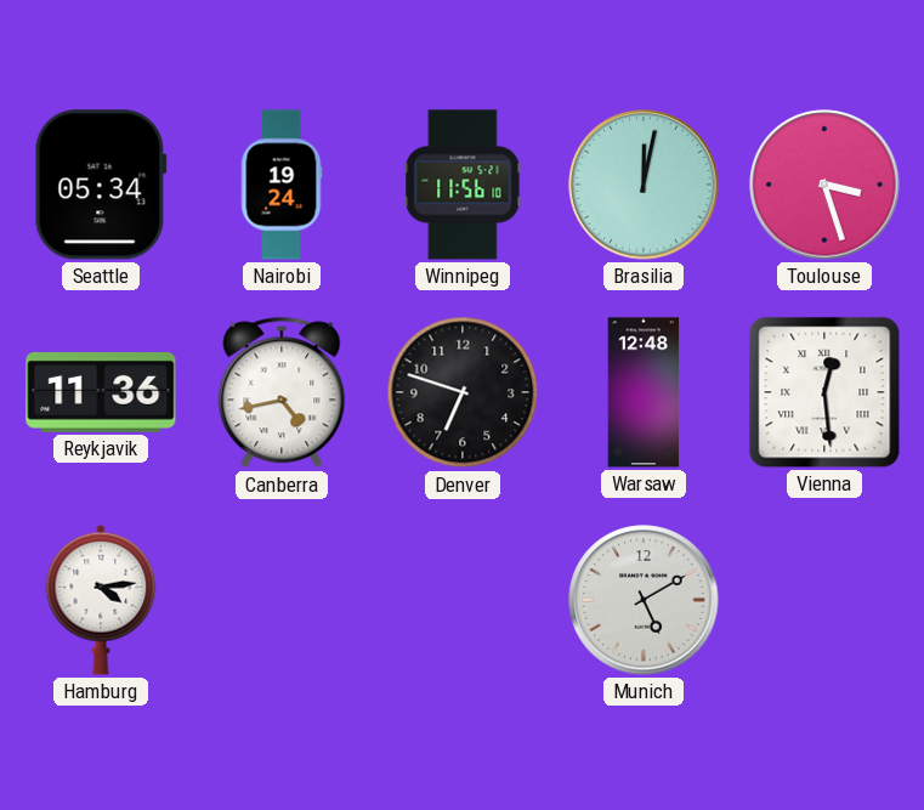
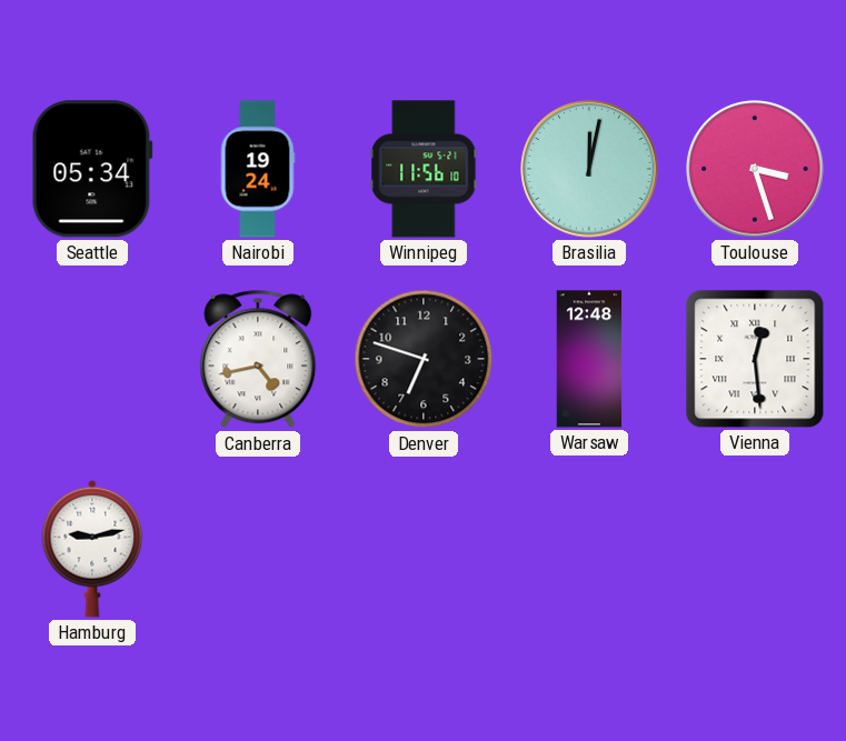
Reykjavik: 11:36 -> none (101, 392)
Hamburg: 4:14 -> 9:13 (92, 549)
Munich: 5:10 -> none (644, 600)
